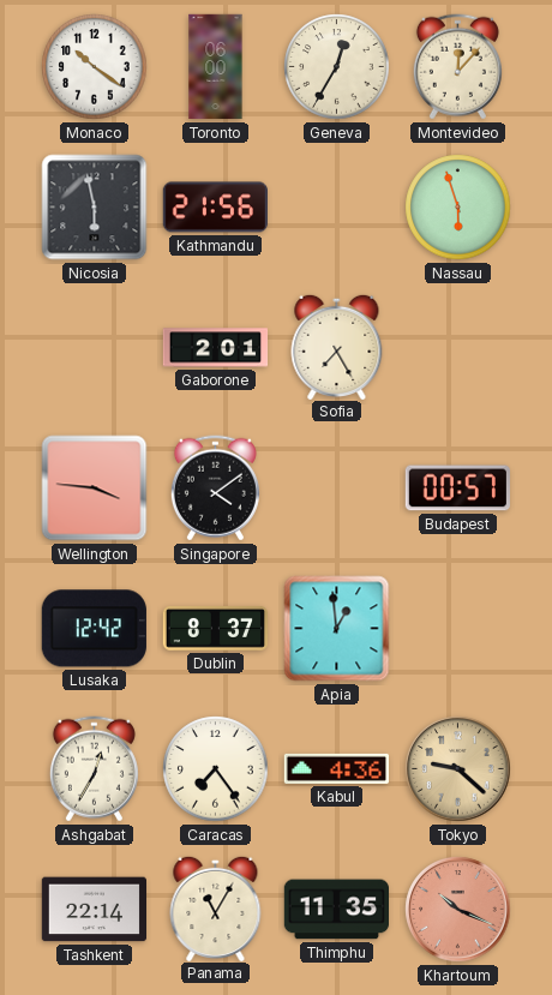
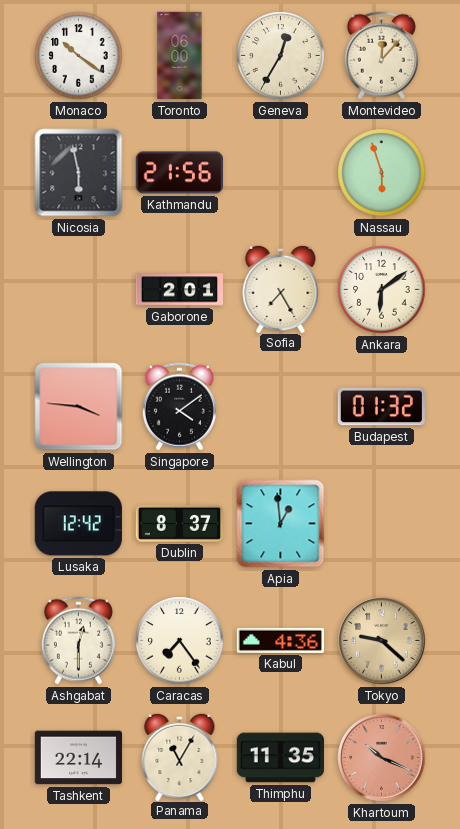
Ankara: none -> 6:09 (382, 290)
Budapest: 00:57 -> 01:32 (381, 407)
Ashgabat: 12:35 -> 12:30 (78, 641)
